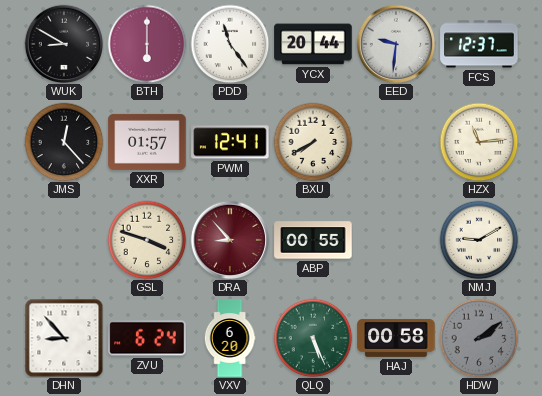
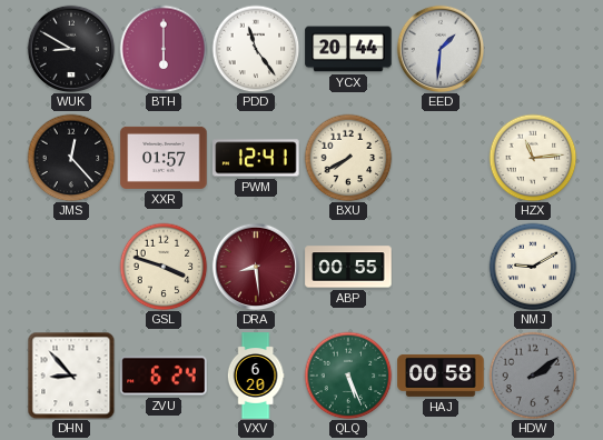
EED: 9:31 -> 1:31 (441, 49)
FCS: 12:37 -> none (479, 44)
DRA: 8:53 -> 8:29 (256, 267)
